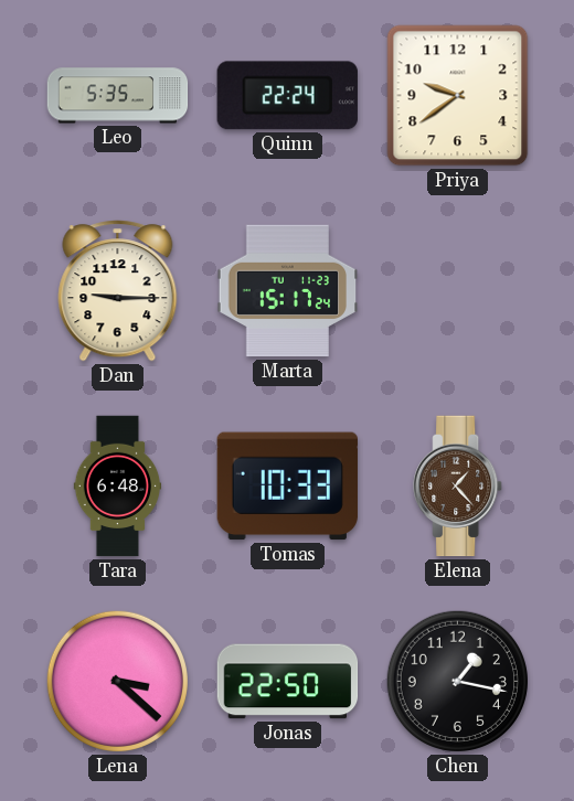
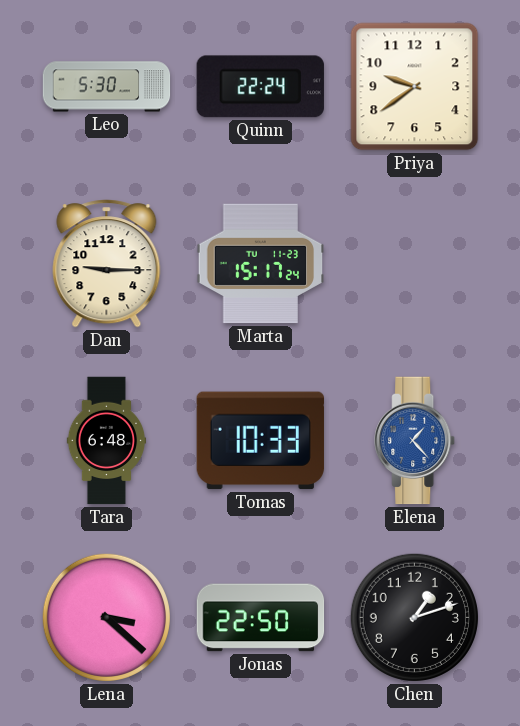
Leo: 5:35 -> 5:30 (107, 87)
Elena dial: brown -> blue (415, 441)
Chen: 1:17 -> 1:12 (414, 617)
